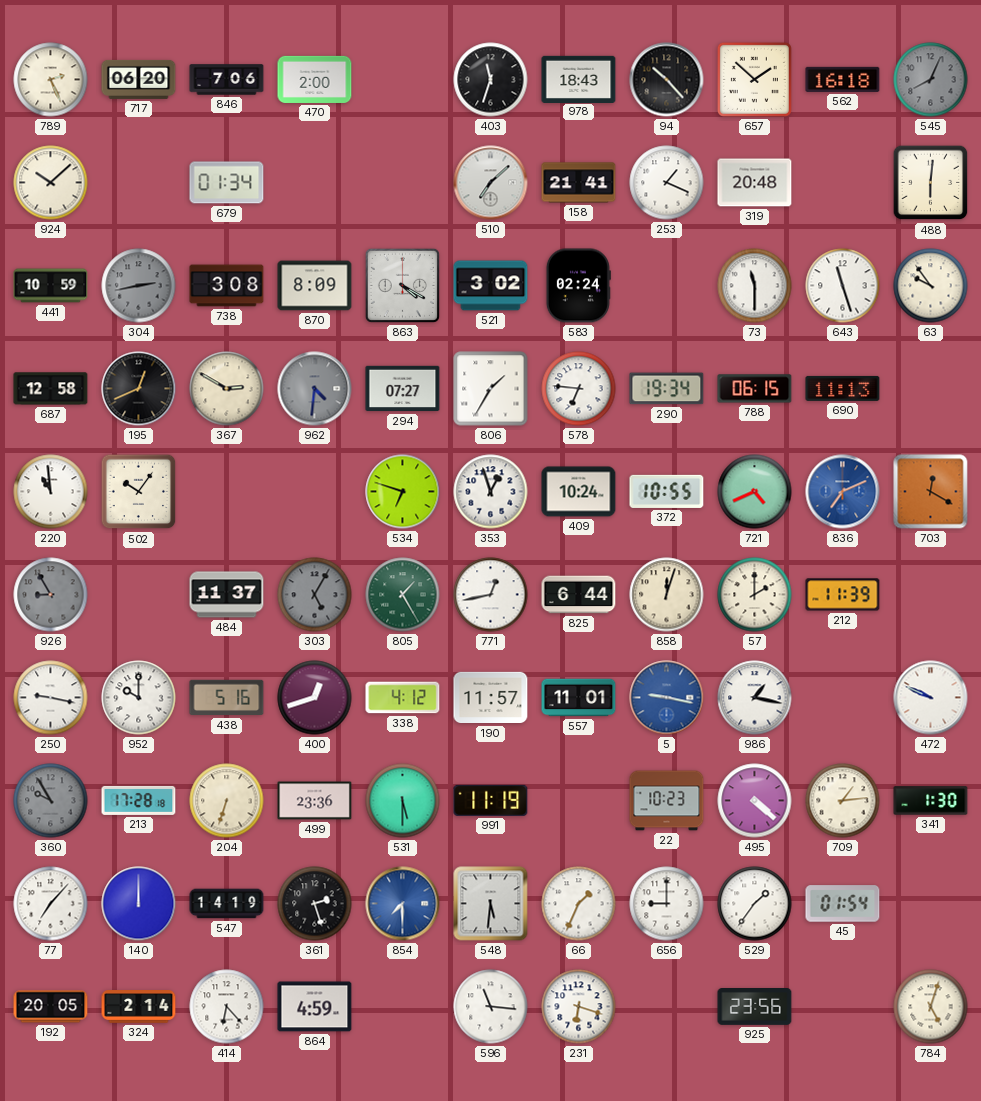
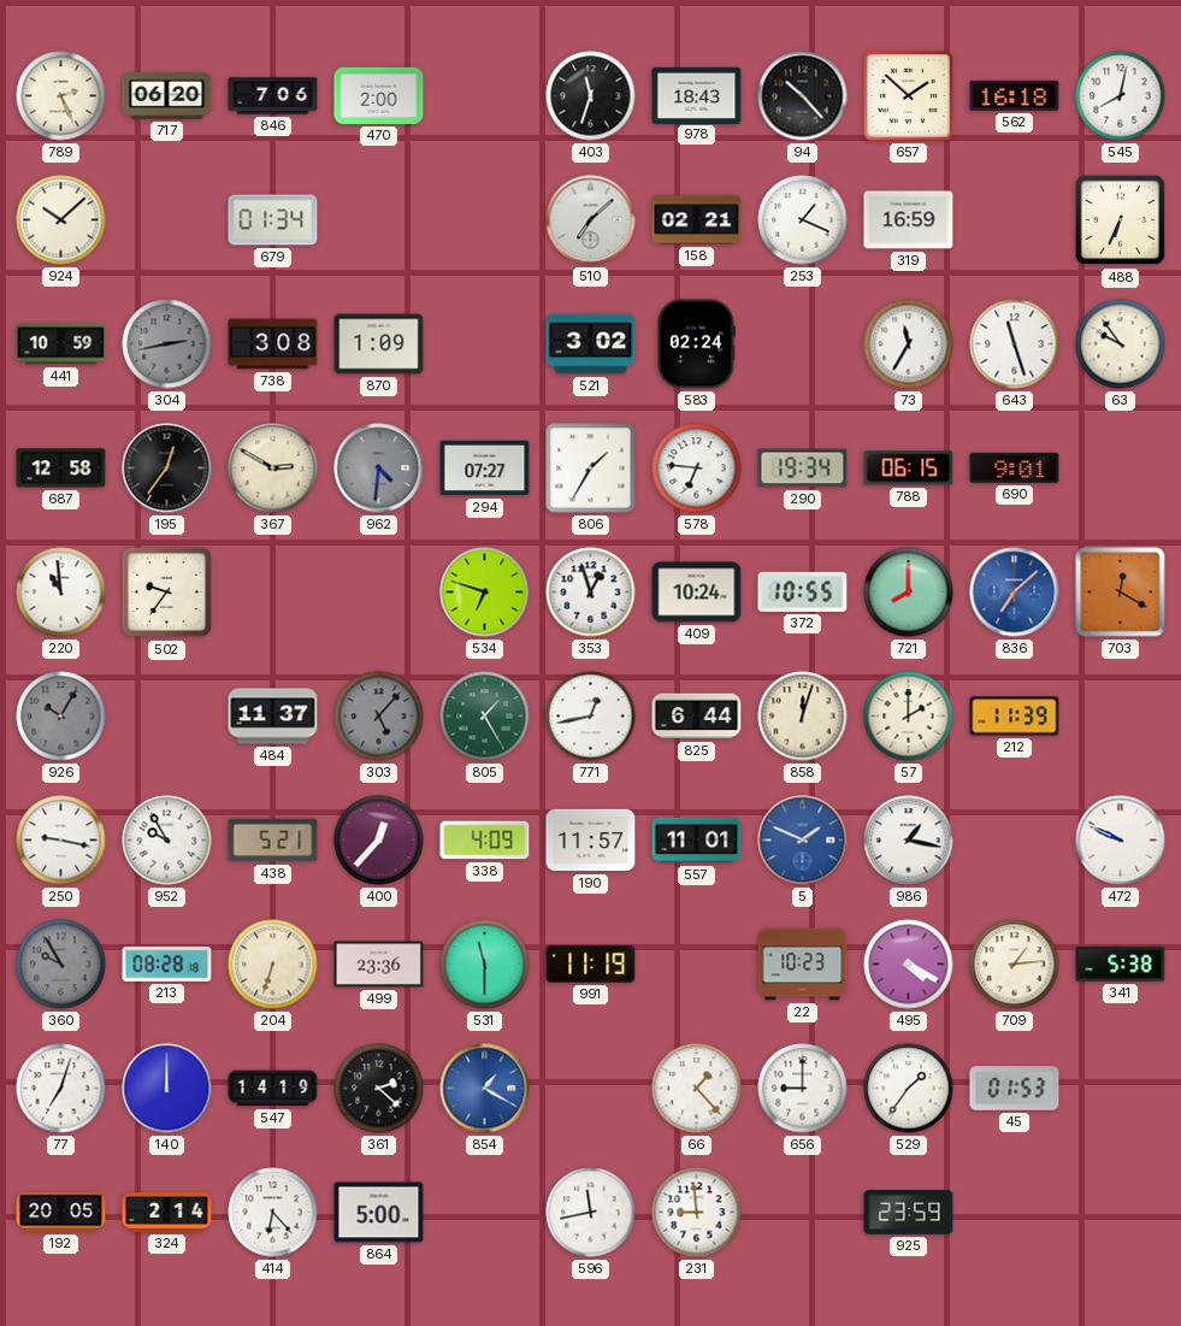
545: 8:04 -> 8:02 (1121, 96)
545 dial: grey -> white (1121, 96)
158: 21:41 -> 02:21 (697, 220)
319: 20:48 -> 16:59 (909, 220)
488: 6:01 -> 6:34 (1121, 220)
870: 8:09 -> 1:09 (379, 344)
863: 4:20 -> none (402, 285)
73: 11:30 -> 11:35 (909, 344)
195: 12:41 -> 12:36 (167, 468)
690: 11:13 -> 9:01 (1015, 467)
502: 10:06 -> 9:36 (167, 593)
721: 4:41 -> 8:00 (909, 593)
836: 7:11 -> 7:08 (1015, 593)
926: 8:55 -> 10:05 (61, 717)
303: 5:05 -> 5:07 (379, 717)
952: 10:00 -> 9:55 (167, 841)
438: 5:16 -> 5:21 (273, 841)
400: 12:42 -> 12:37 (379, 841)
338: 4:12 -> 4:09 (485, 841)
5: 9:17 -> 1:49 (803, 841)
213: 17:28 -> 08:28 (167, 963)
531: 5:30 -> 11:30 (485, 965)
495: 4:22 -> 4:20 (909, 965)
341: 1:30 -> 5:38 (1121, 965)
77: 7:07 -> 7:03 (61, 1089)
361: 2:27 -> 2:22 (379, 1089)
854: 7:30 -> 1:20 (485, 1089)
548: 5:31 -> none (491, 904)
66: 1:34 -> 1:23 (697, 1089)
45: 01:54 -> 01:53 (1015, 1089)
864: 4:59 -> 5:00 (379, 1213)
596: 11:16 -> 11:43 (591, 1213)
231: 6:18 -> 8:59 (697, 1213)
925: 23:56 -> 23:59 (909, 1213)
784: 5:03 -> none (931, 1007)
